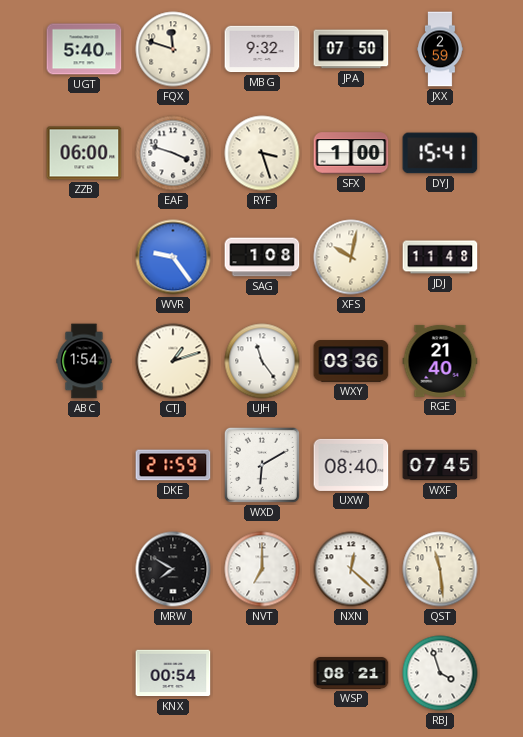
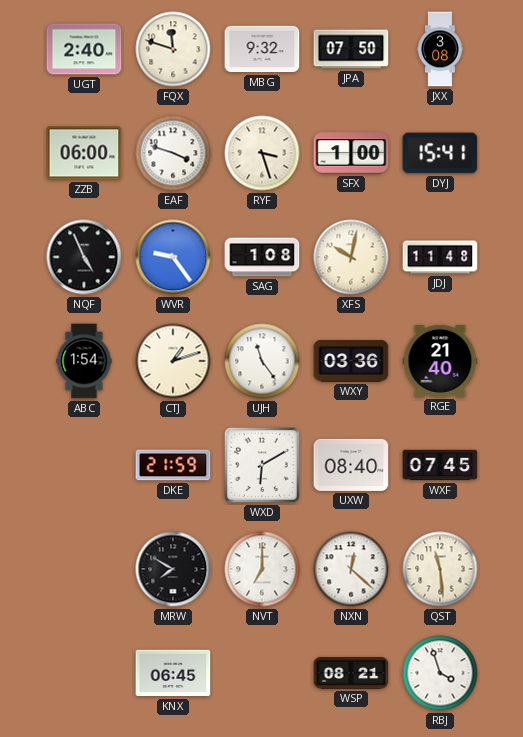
UGT: 5:40 -> 2:40 (84, 49)
JXX: 2:59 -> 3:08 (440, 49)
NQF: none -> 4:56 (84, 257)
KNX: 00:54 -> 06:45 (173, 673)
